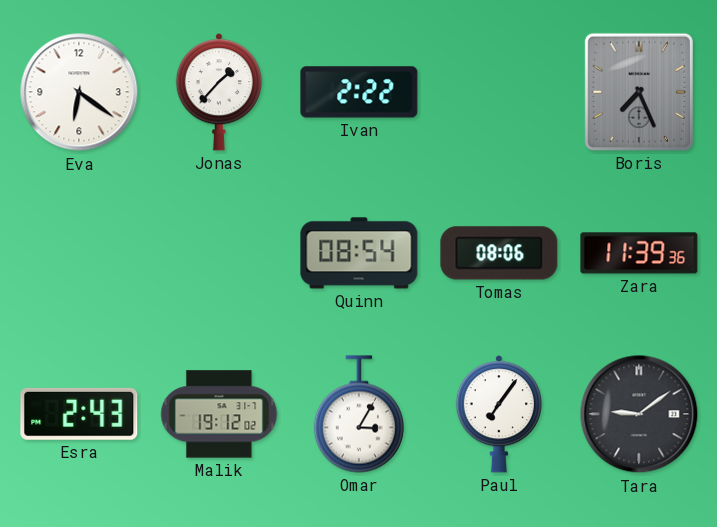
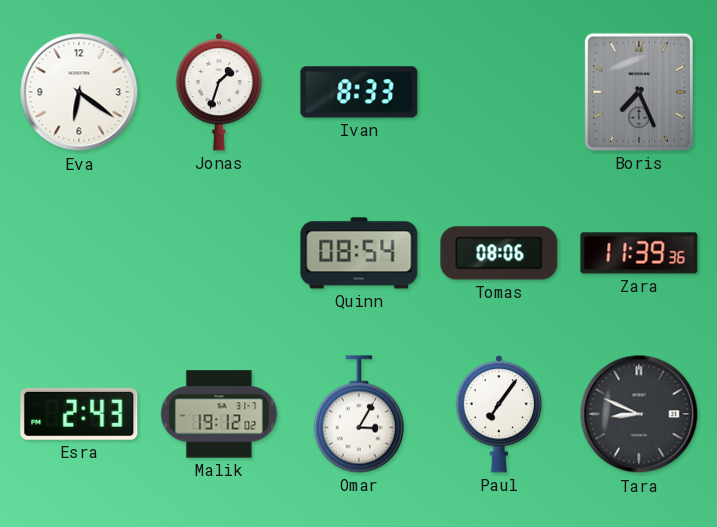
Jonas: 1:37 -> 1:33 (218, 92)
Ivan: 2:22 -> 8:33 (359, 92)
Tara: 9:09 -> 8:49 (639, 414)
